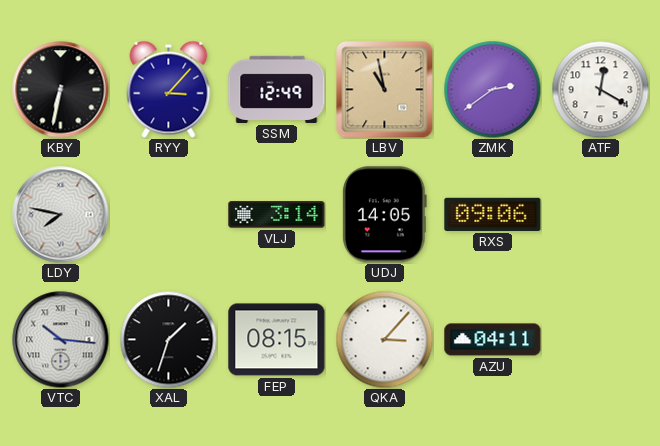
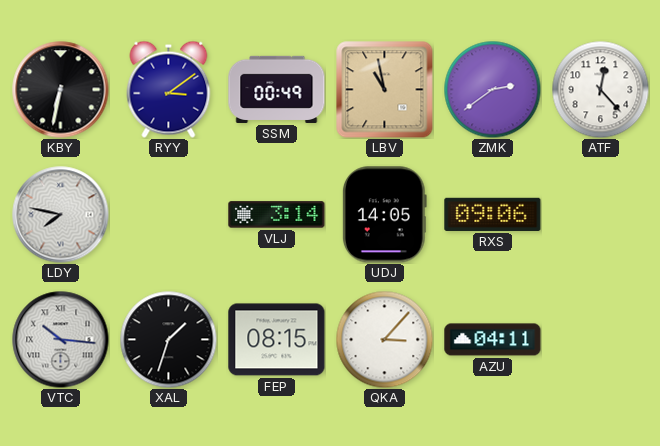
RYY: 3:07 -> 3:09 (169, 89)
SSM: 12:49 -> 00:49 (277, 89)
ATF: 12:20 -> 12:23 (600, 89)
